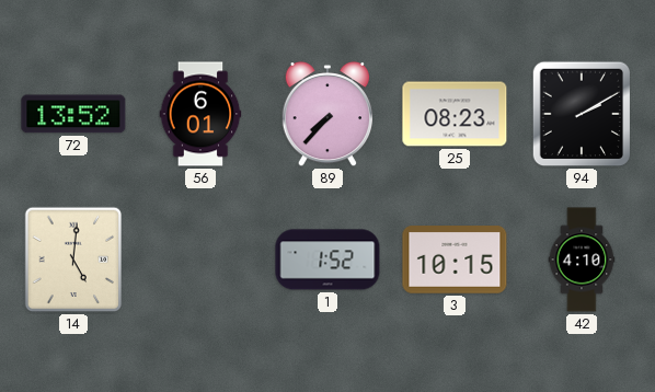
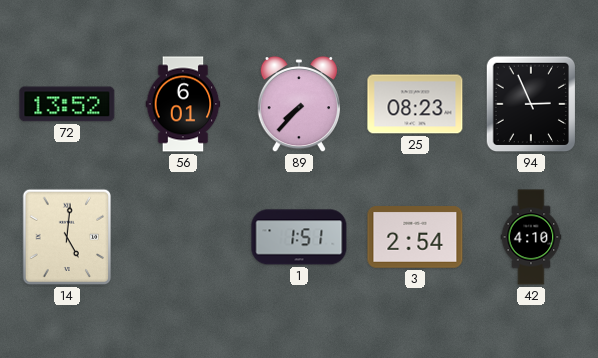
94: 2:10 -> 2:56 (530, 104)
1: 1:52 -> 1:51 (299, 237)
3: 10:15 -> 2:54 (415, 237)
